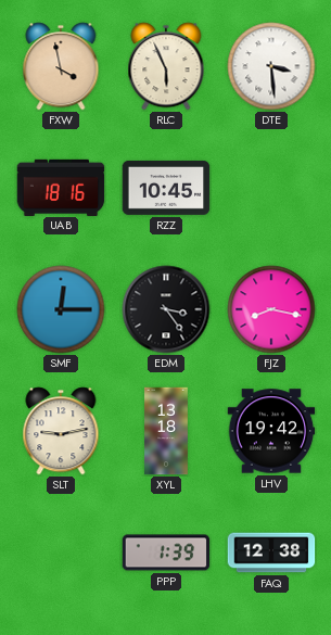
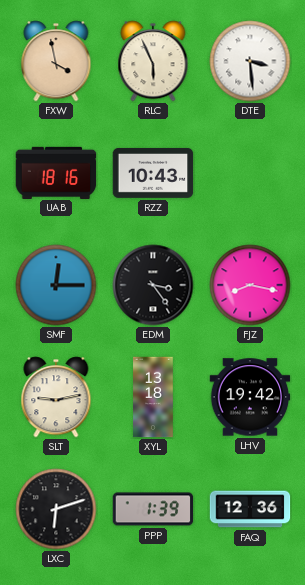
RZZ: 10:45 -> 10:43 (153, 173)
LXC: none -> 6:12 (56, 509)
FAQ: 12:38 -> 12:36 (250, 509)
